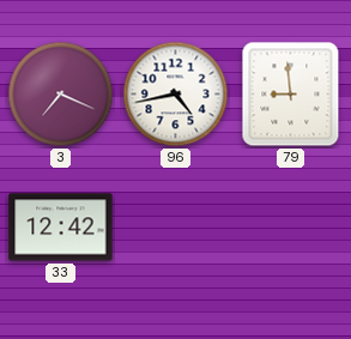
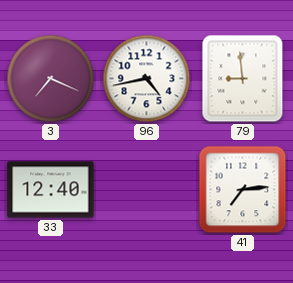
33: 12:42 -> 12:40 (51, 190)
41: none -> 7:14 (243, 190)
